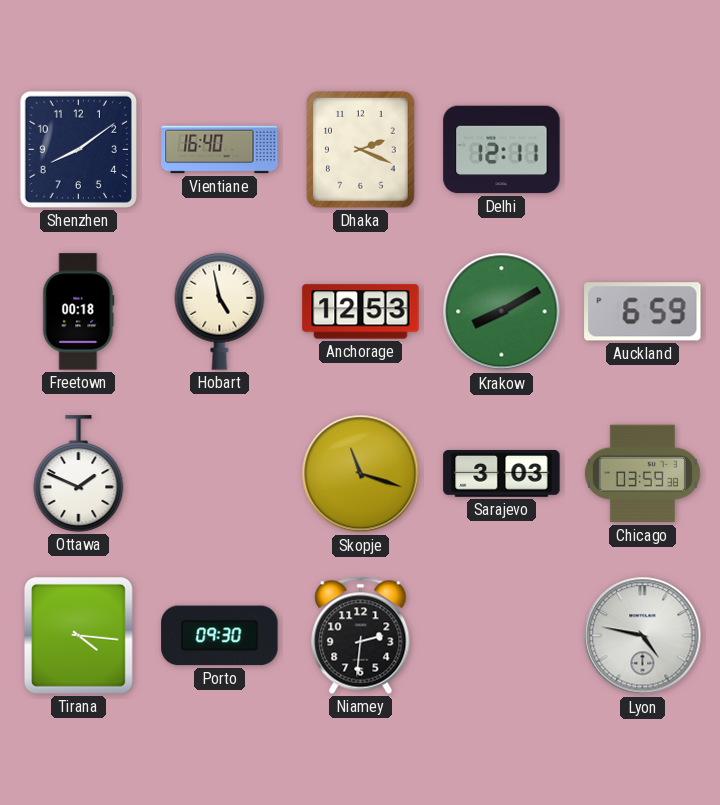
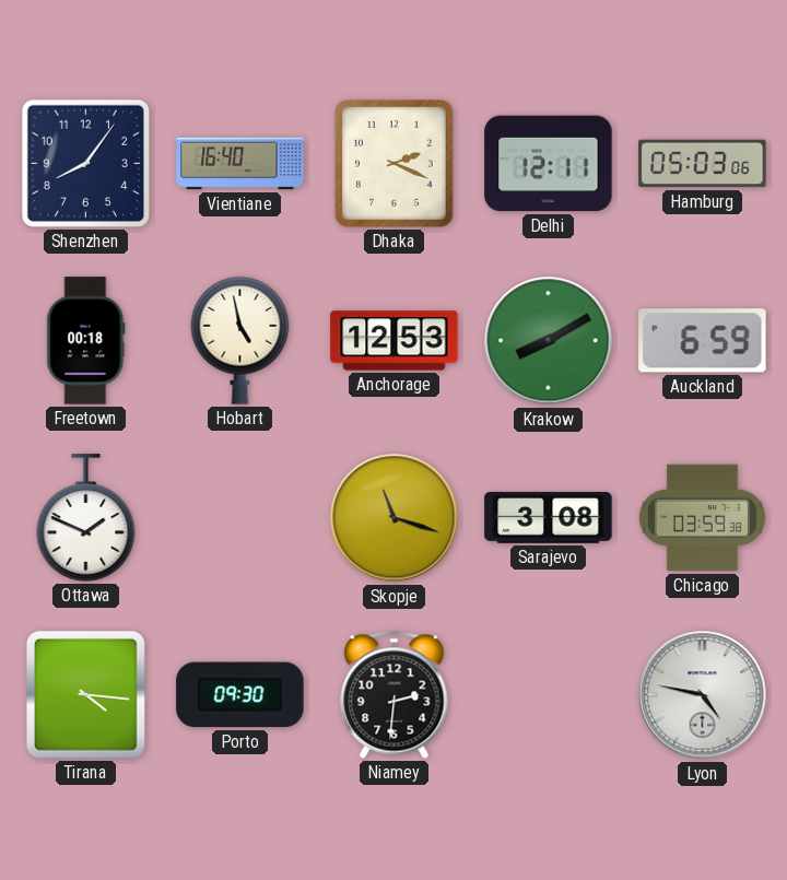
Shenzhen: 8:09 -> 8:06 (85, 163)
Hamburg: none -> 05:03 (703, 164)
Sarajevo: 3:03 -> 3:08 (549, 517)
